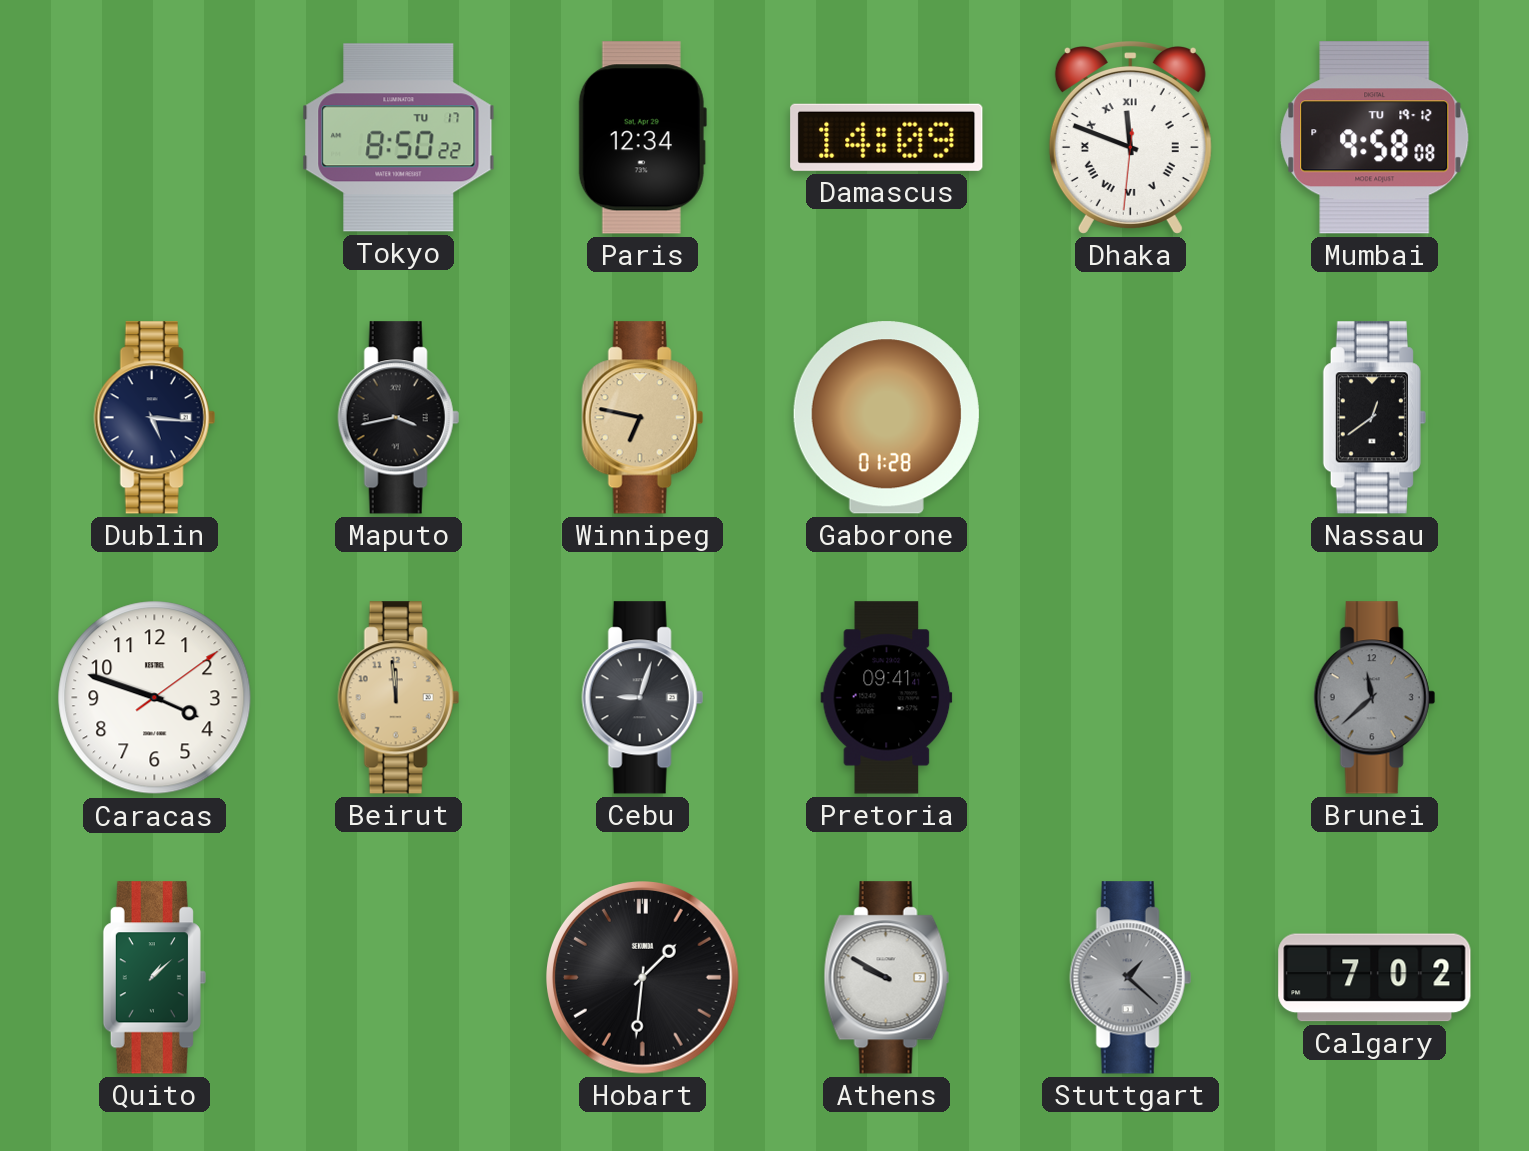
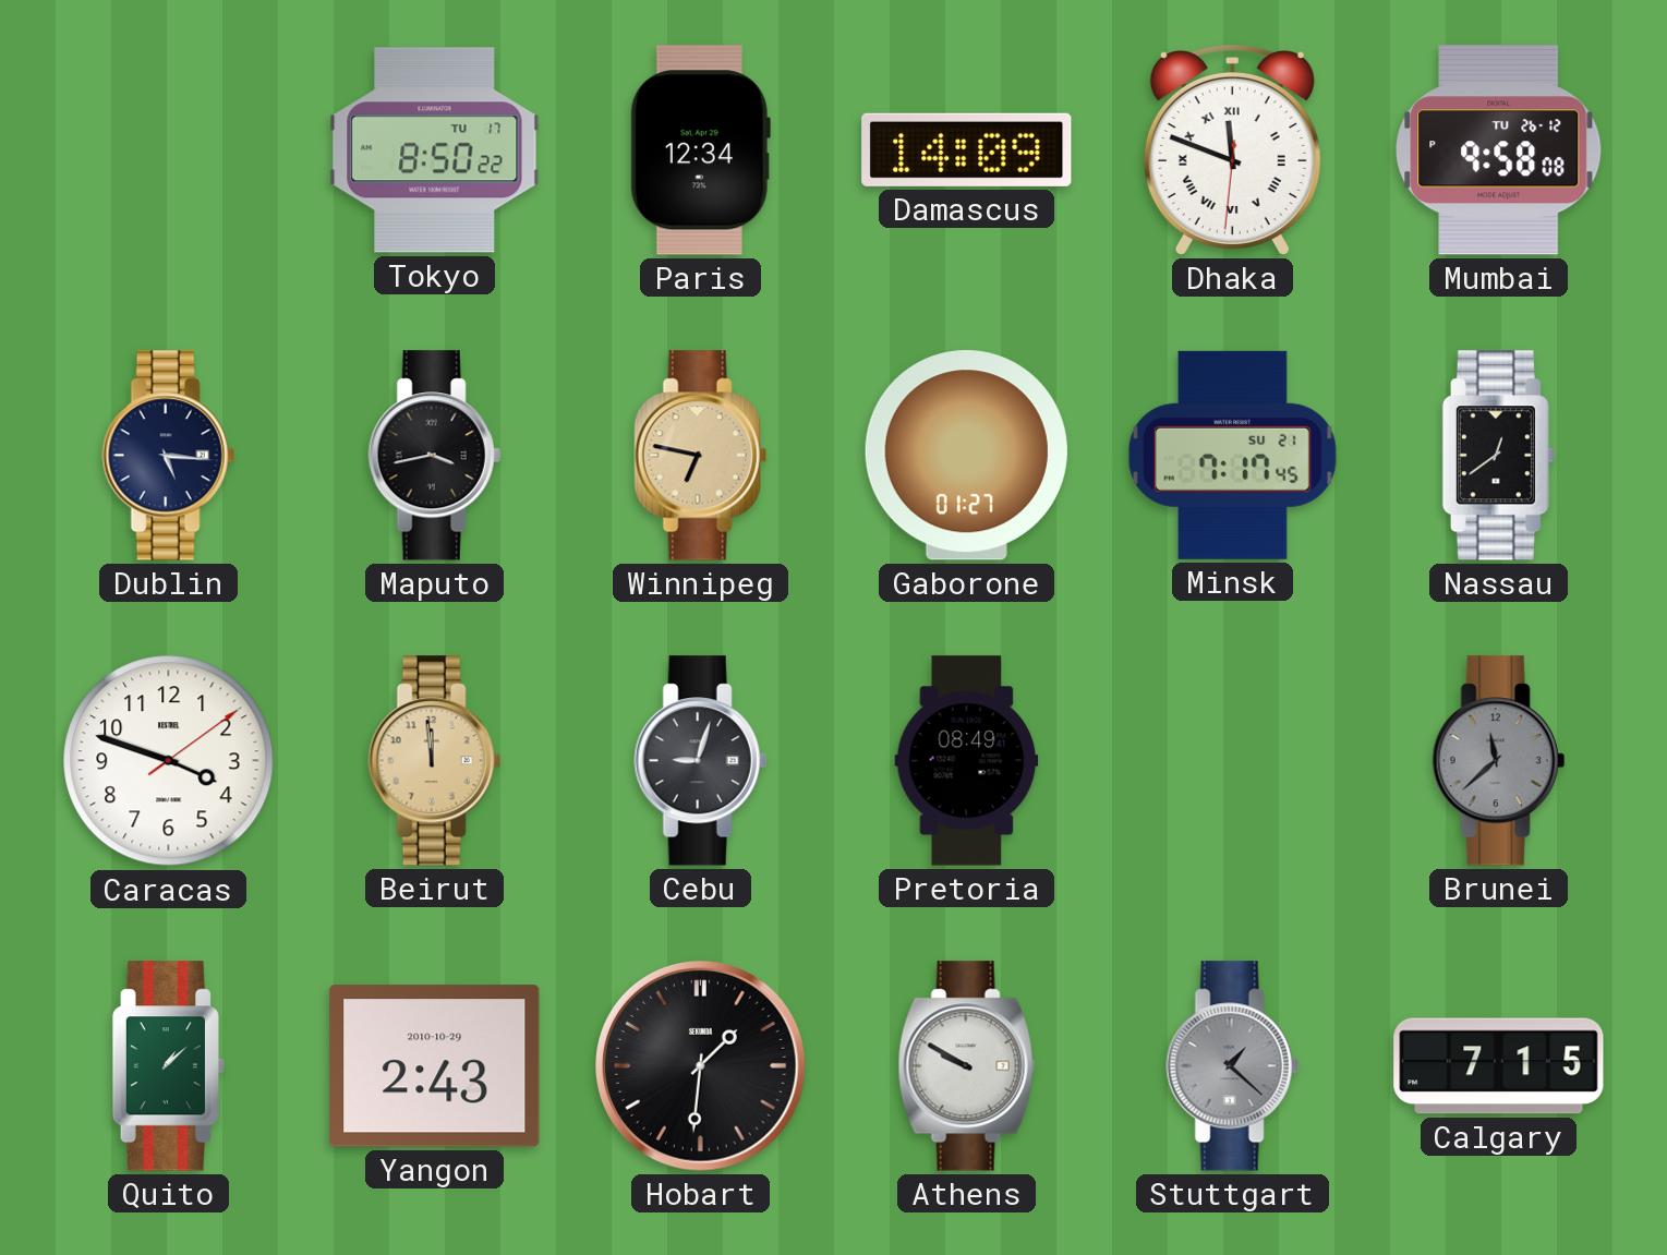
Mumbai date: TU 19-12 -> TU 26-12 (1499, 150)
Gaborone: 01:28 -> 01:27 (966, 456)
Minsk: none -> 7:17 (1232, 455)
Pretoria: 09:41 -> 08:49 (967, 761)
Yangon: none -> 2:43 (435, 1066)
Calgary: 7:02 -> 7:15 (1499, 1066)
